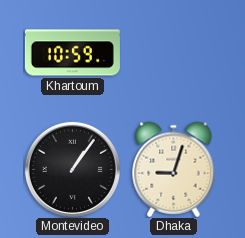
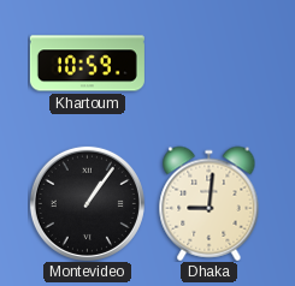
Dhaka: 9:03 -> 9:01 (210, 203)
